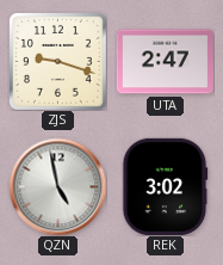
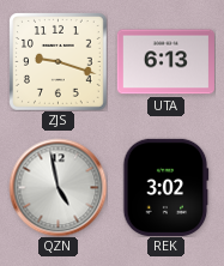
UTA: 2:47 -> 6:13 (165, 62)
